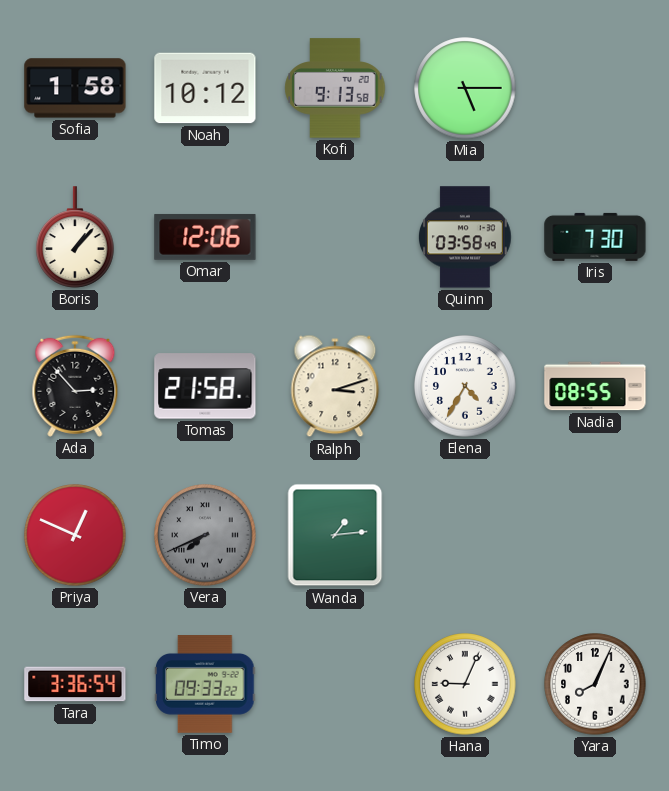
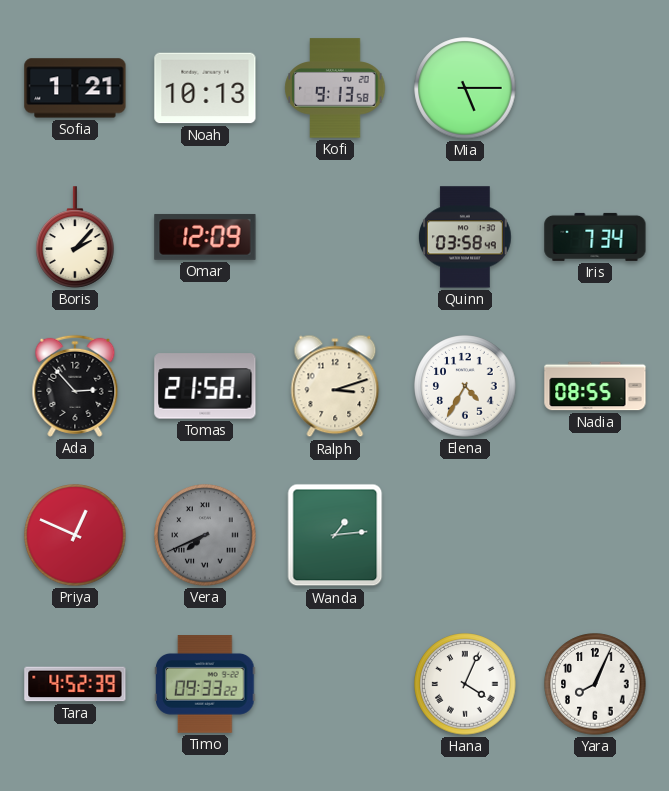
Sofia: 1:58 -> 1:21 (75, 88)
Noah: 10:12 -> 10:13 (205, 88)
Boris: 1:07 -> 2:07 (75, 237)
Omar: 12:06 -> 12:09 (205, 237)
Iris: 7:30 -> 7:34 (595, 237)
Tara: 3:36 -> 4:52 (75, 684)
Hana: 9:04 -> 4:04 (465, 684)
